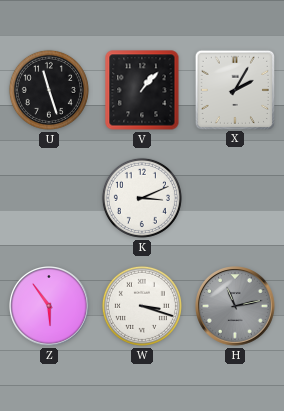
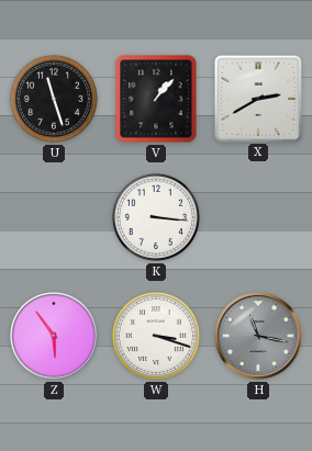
X: 2:05 -> 2:40 (257, 98)
K: 3:11 -> 3:16 (156, 217)
H: 11:13 -> 11:17 (259, 337)
